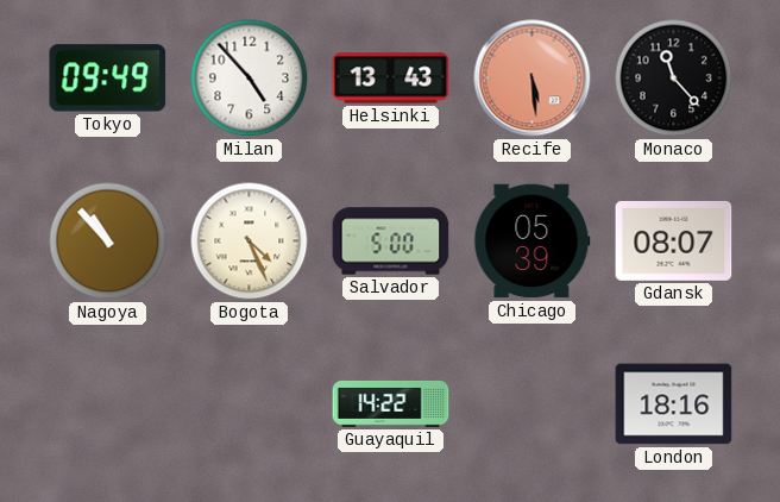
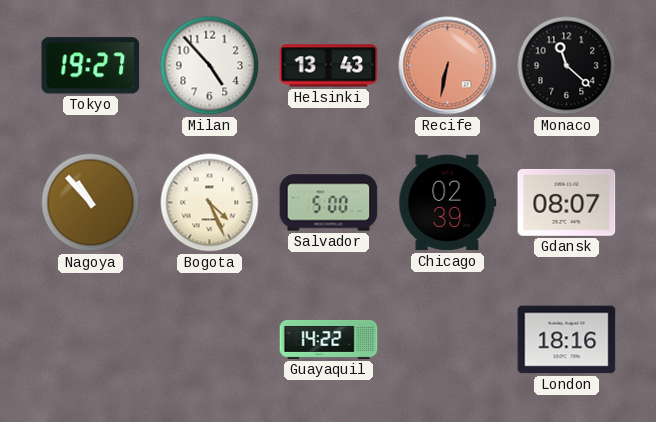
Tokyo: 09:49 -> 19:27 (91, 66)
Recife: 5:29 -> 6:32 (448, 66)
Monaco: 11:23 -> 11:22 (567, 66)
Chicago: 05:39 -> 02:39 (448, 203)
